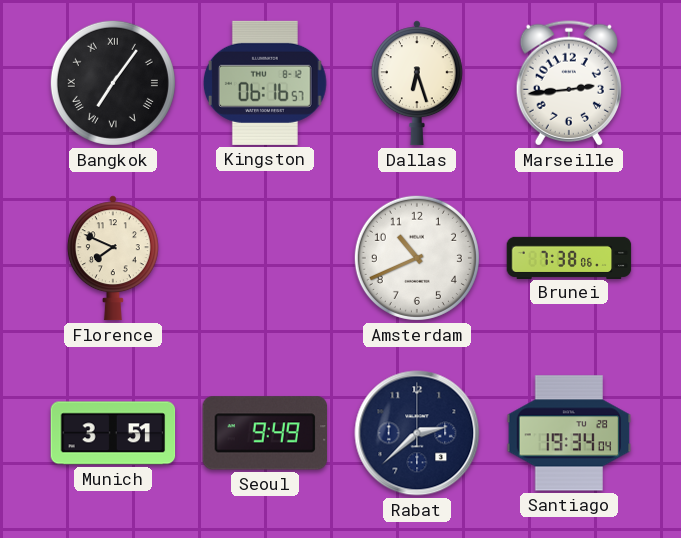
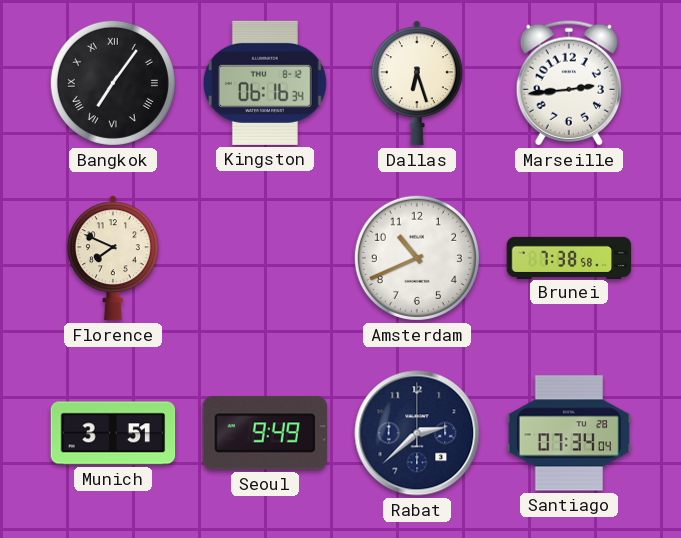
Kingston: 06:16:57 -> 06:16:34 (265, 83)
Brunei: 7:38:06 -> 7:38:58 (569, 257)
Santiago: 19:34 -> 07:34 (569, 433)
